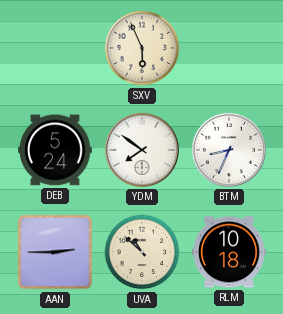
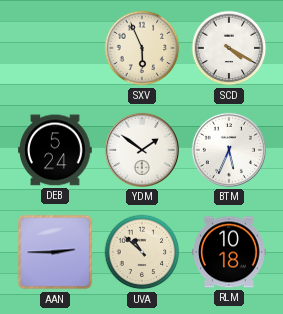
SCD: none -> 4:20 (229, 48)
YDM: 7:51 -> 1:51 (142, 150)
BTM: 8:34 -> 5:34 (229, 150)
